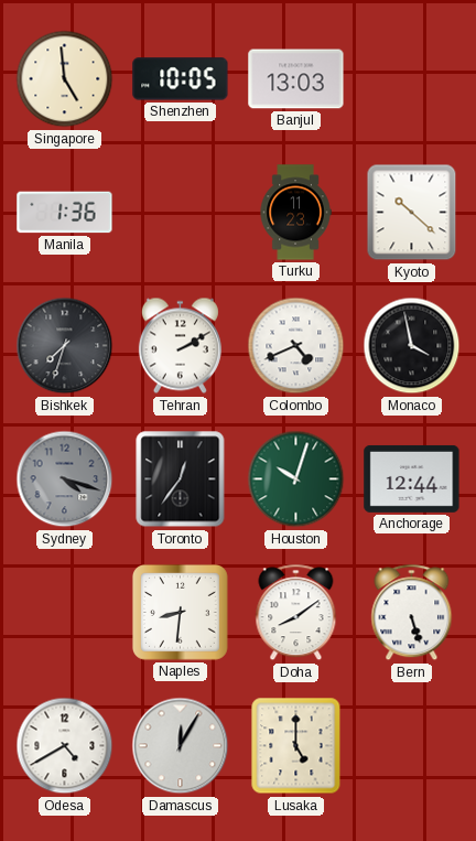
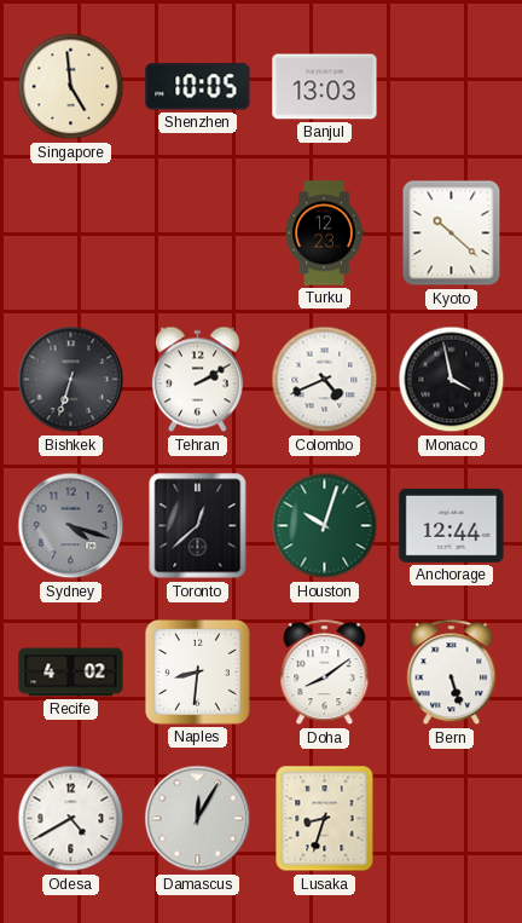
Manila: 1:36 -> none (65, 213)
Turku: 11:23 -> 12:23 (324, 233)
Bishkek: 7:33 -> 6:33 (71, 380)
Toronto: 12:36 -> 12:38 (198, 526)
Recife: none -> 4:02 (71, 673)
Lusaka: 5:00 -> 8:33 (325, 819)
